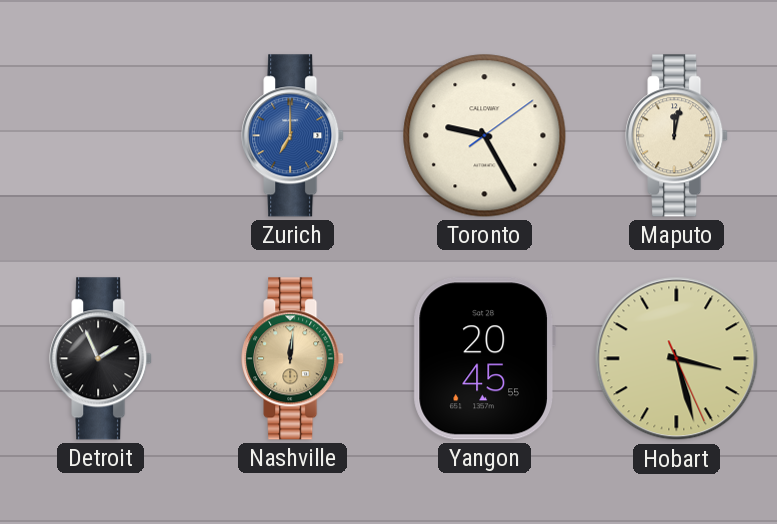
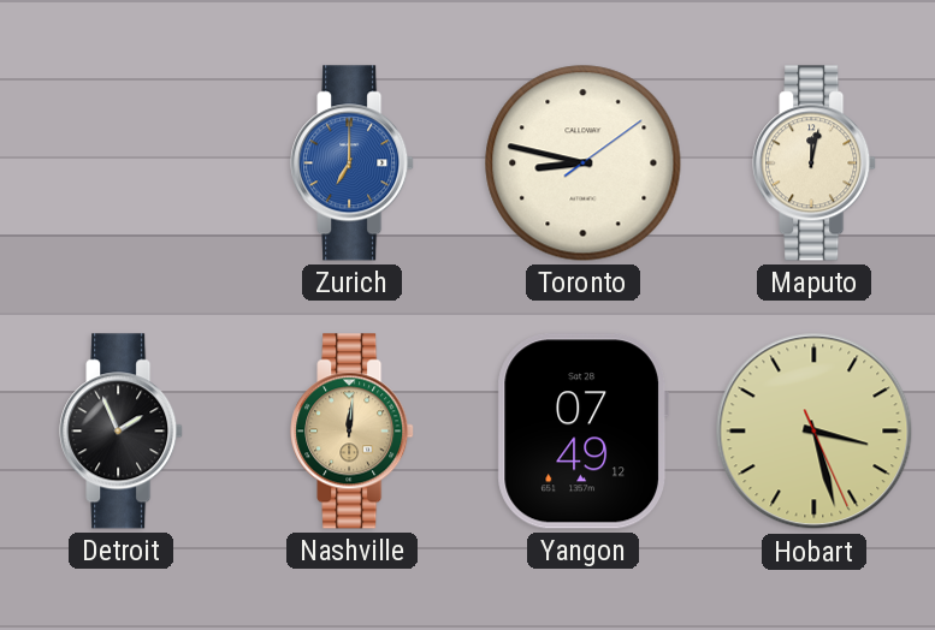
Toronto: 9:25 -> 8:47 (584, 164)
Yangon: 20:45 -> 07:49 (582, 432)
